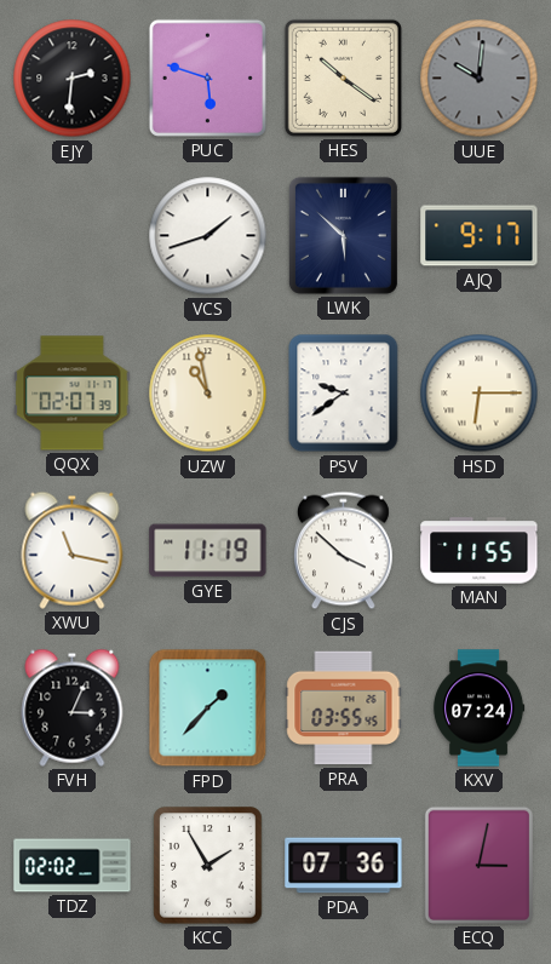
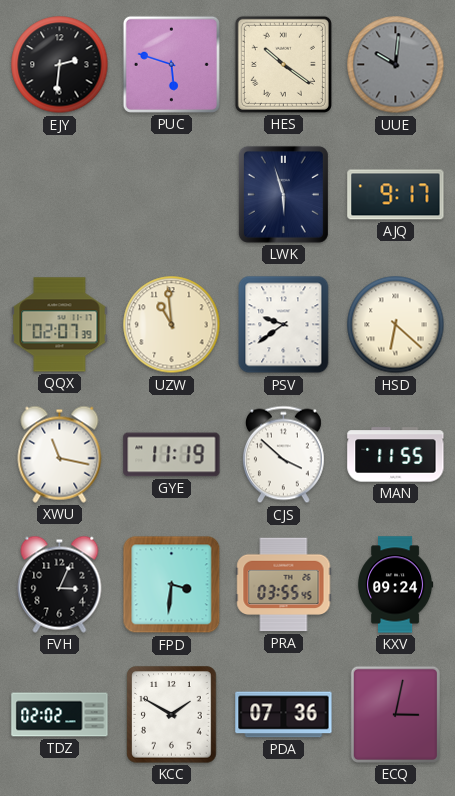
VCS: 1:42 -> none (208, 236)
LWK: 5:52 -> 5:57 (283, 194)
UZW: 10:58 -> 10:59 (172, 325)
HSD: 6:15 -> 6:22 (396, 325)
FPD: 1:37 -> 3:31 (172, 585)
KXV: 07:24 -> 09:24 (395, 585)
KCC: 1:55 -> 1:50 (172, 715)
